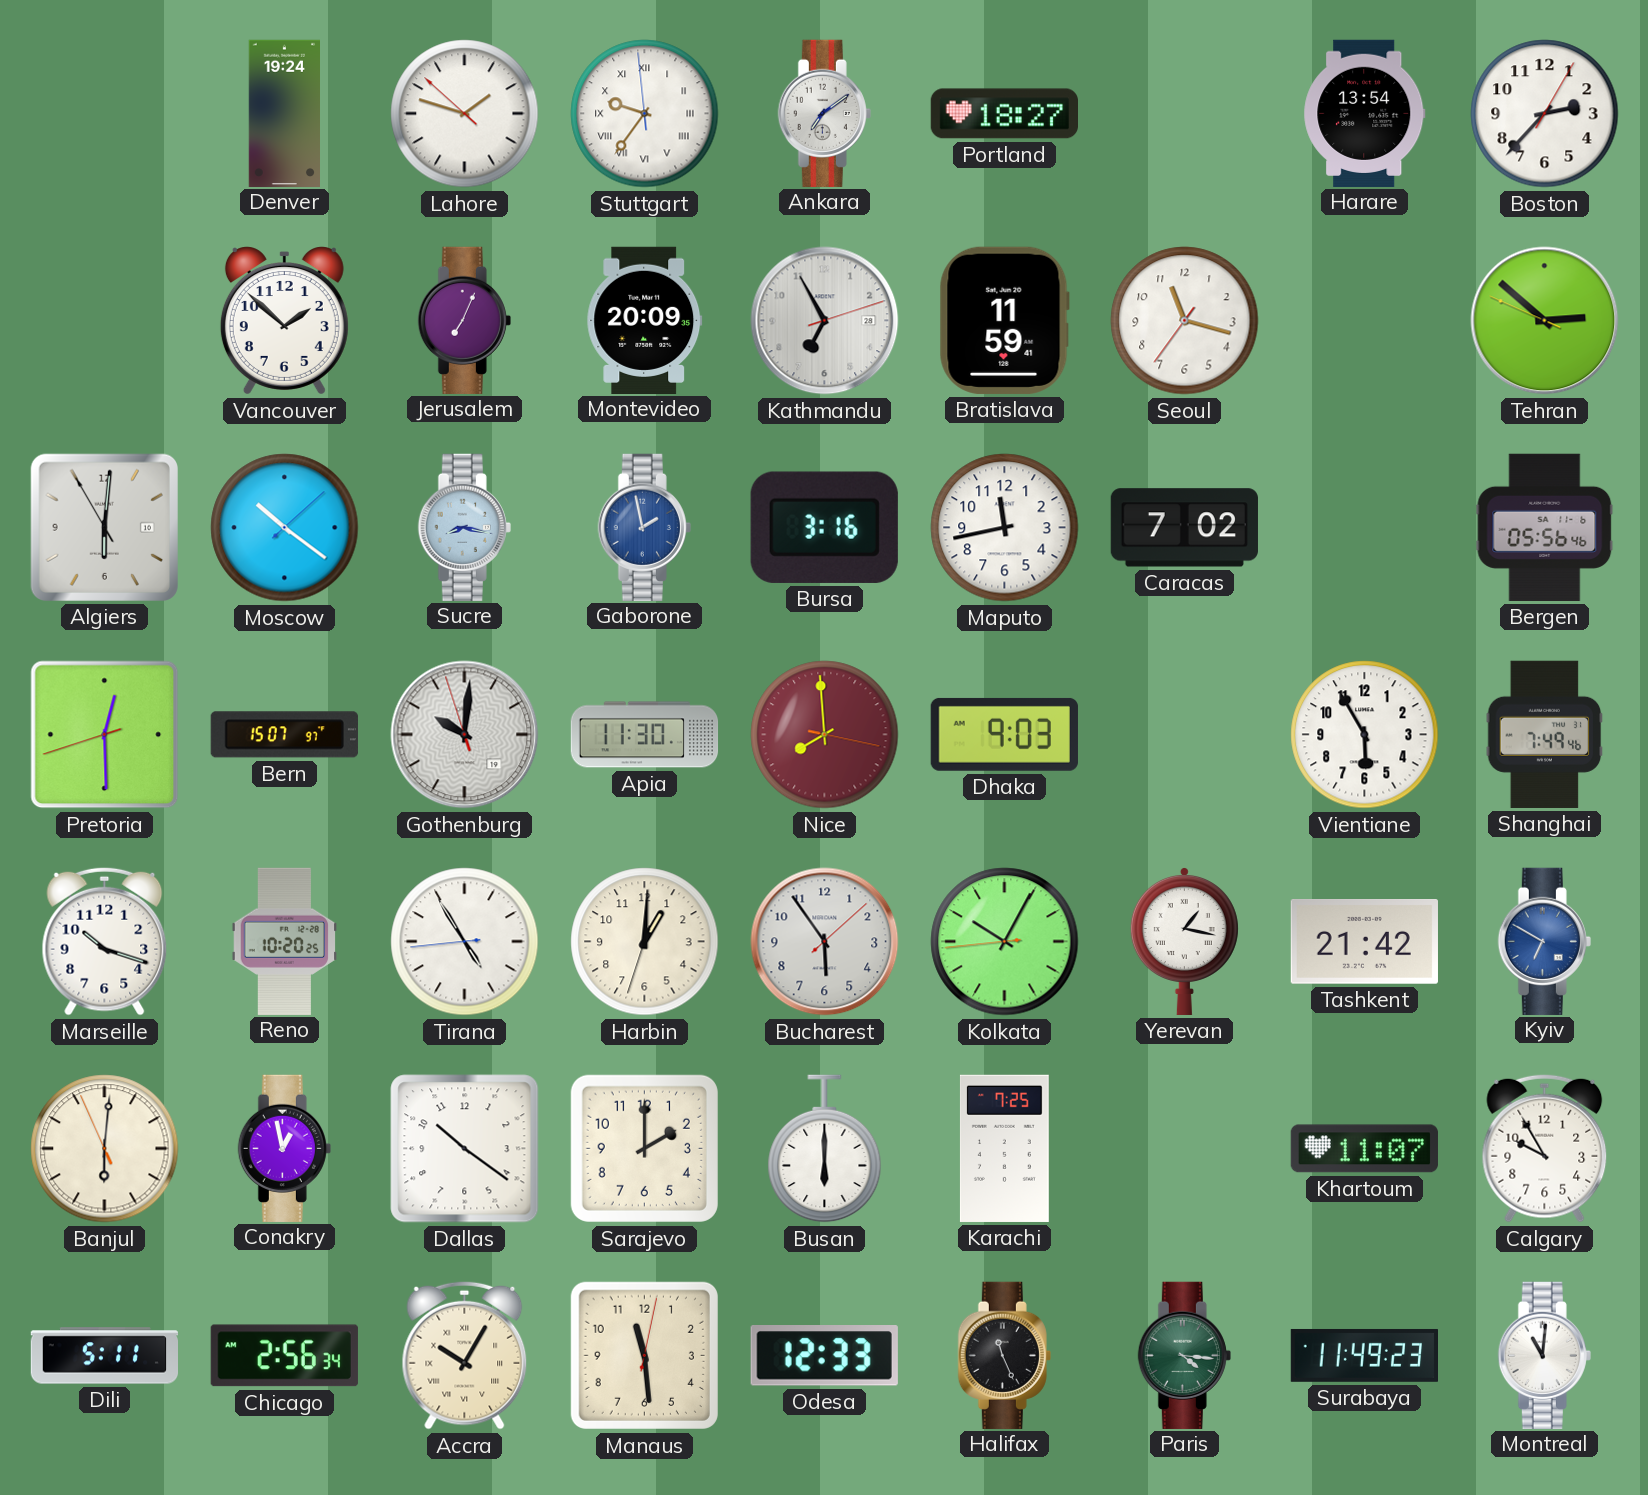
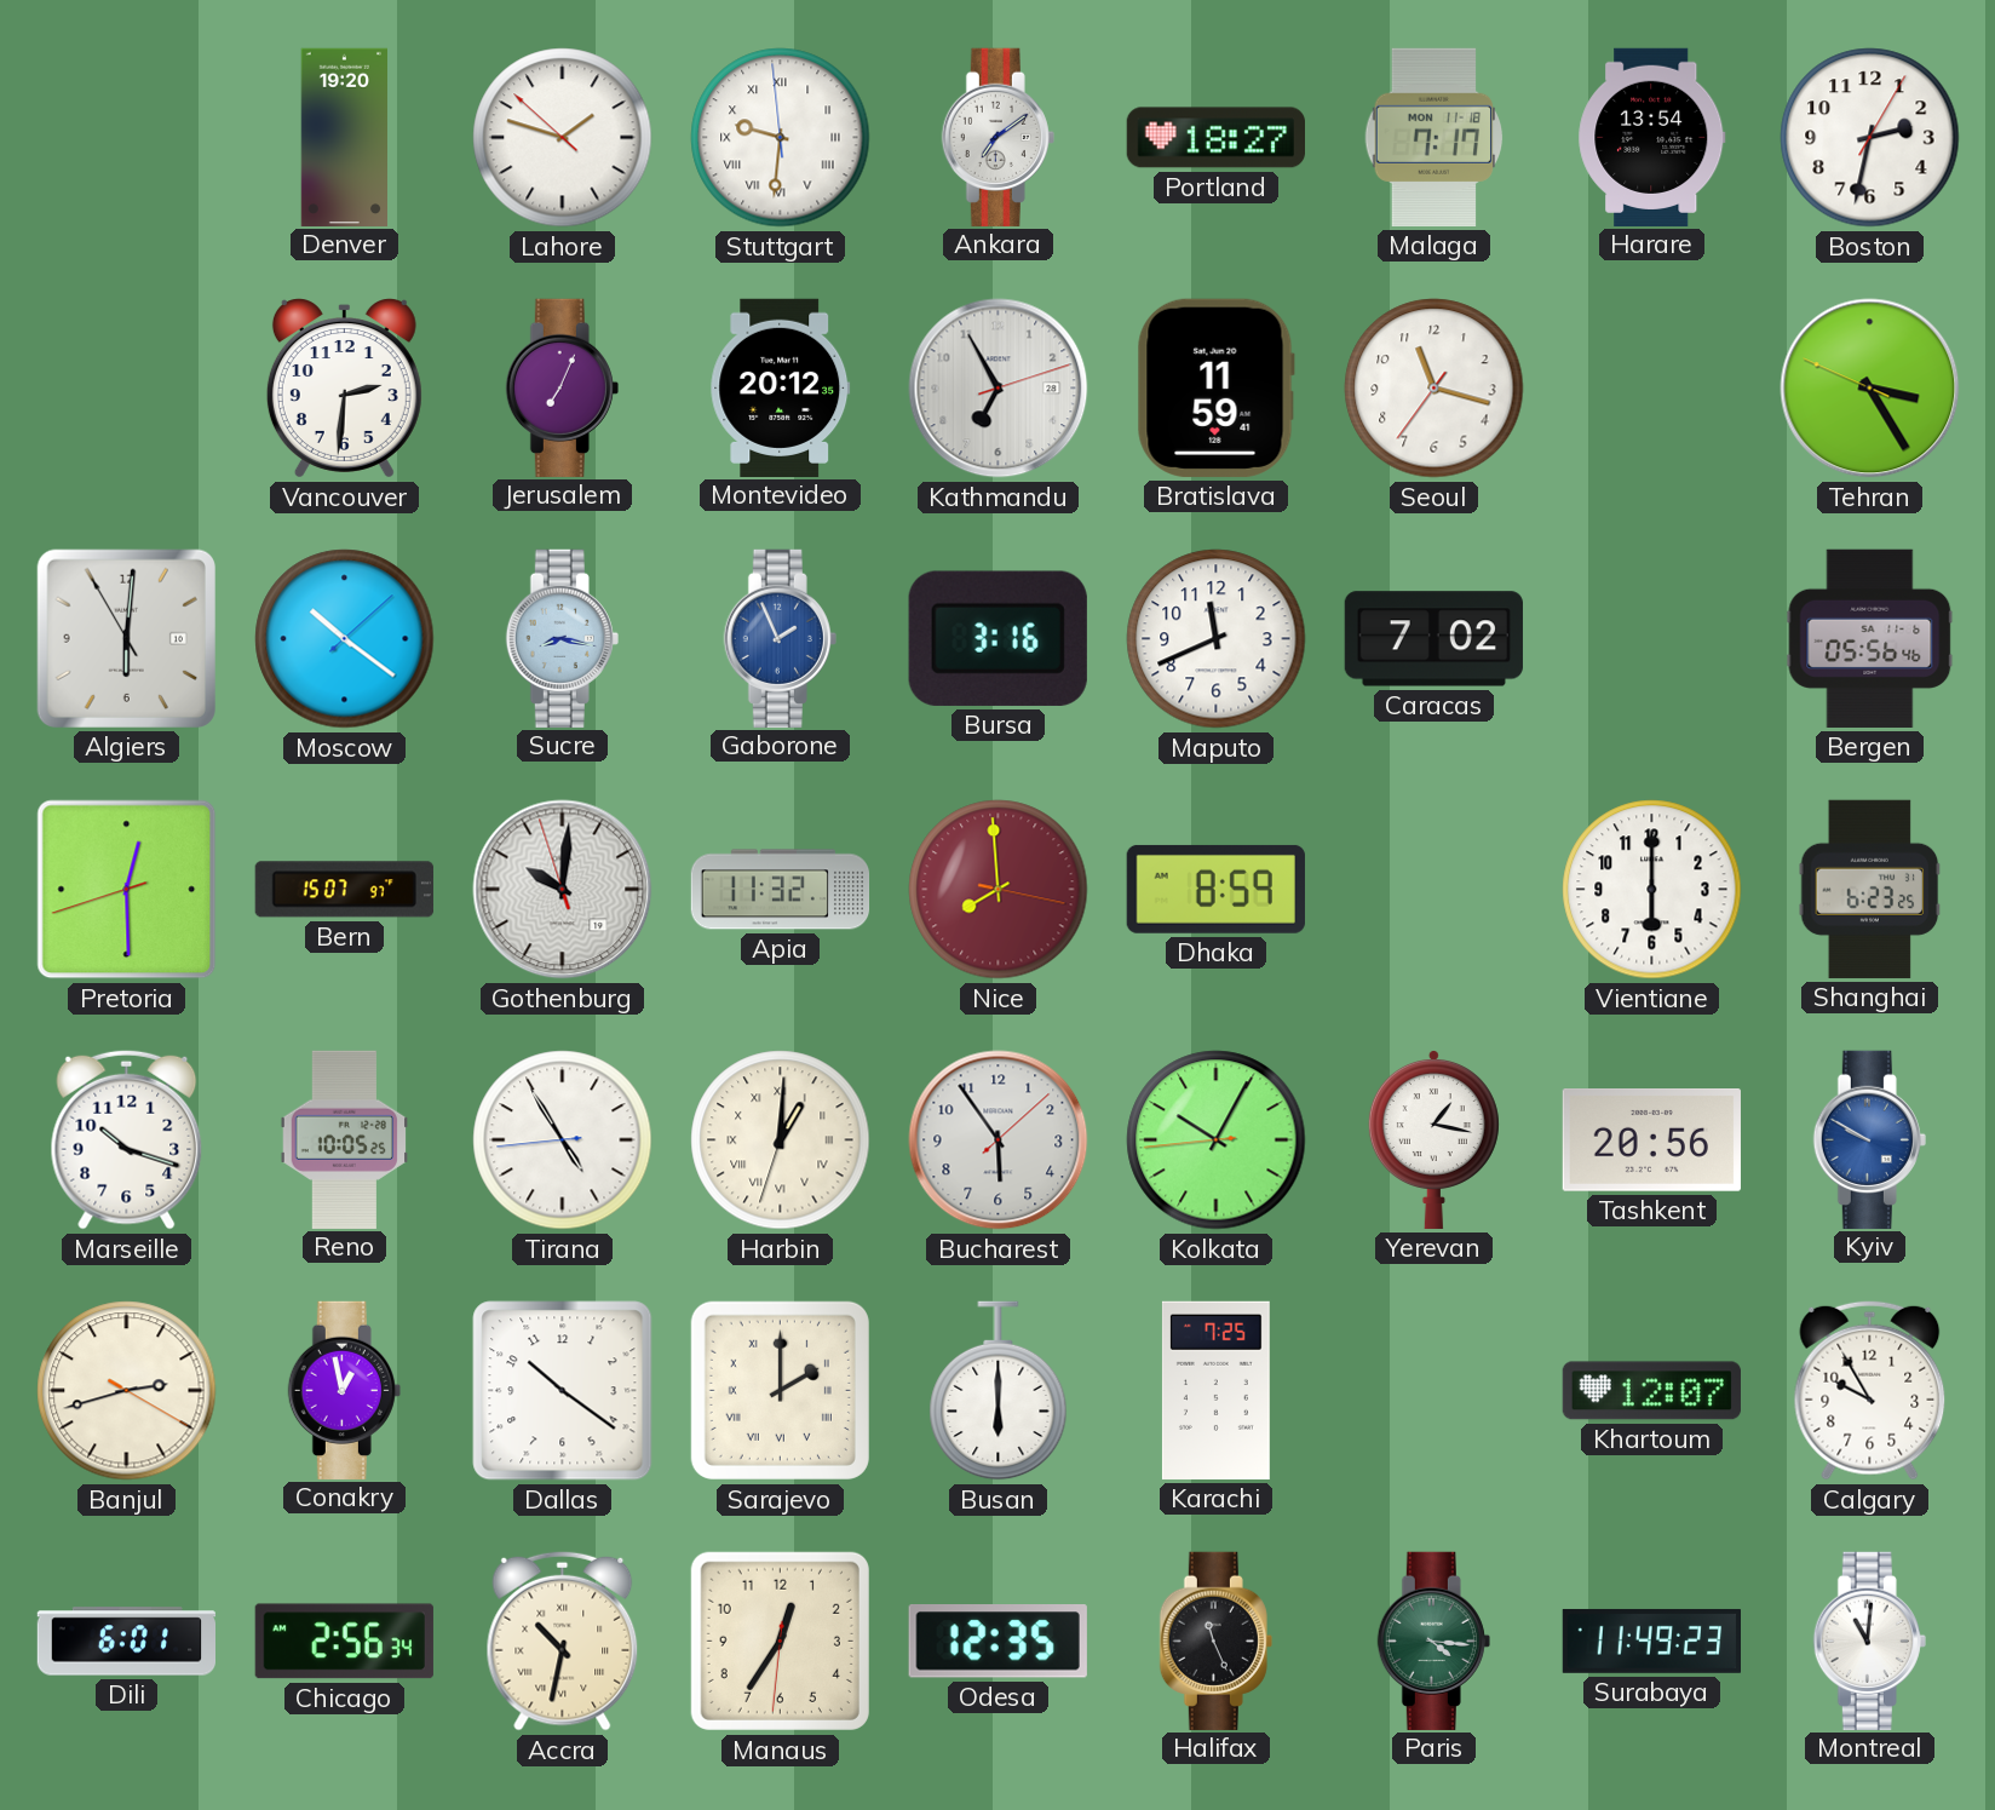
Denver: 19:24 -> 19:20 (344, 137)
Stuttgart: 9:35 -> 9:30 (781, 138)
Malaga: none -> 7:17 (1435, 137)
Boston: 2:37 -> 2:32 (1870, 138)
Vancouver: 1:52 -> 2:31 (344, 389)
Montevideo: 20:09 -> 20:12 (781, 387)
Tehran: 2:51 -> 3:24 (1870, 389)
Gaborone: 1:58 -> 1:56 (780, 638)
Maputo: 11:43 -> 11:41 (1217, 639)
Apia: 11:30 -> 11:32 (781, 890)
Dhaka: 9:03 -> 8:59 (1215, 889)
Vientiane: 5:55 -> 6:00 (1652, 890)
Shanghai: 7:49 -> 6:23 (1870, 889)
Reno: 10:20 -> 10:05 (345, 1139)
Harbin numerals: Arabic -> Roman (781, 1140)
Tashkent: 21:42 -> 20:56 (1651, 1140)
Kyiv: 6:50 -> 9:50 (1869, 1139)
Banjul: 6:00 -> 2:42 (127, 1391)
Sarajevo numerals: Arabic -> Roman (780, 1390)
Khartoum: 11:07 -> 12:07 (1651, 1391)
Dili: 5:11 -> 6:01 (126, 1642)
Accra: 10:05 -> 10:32 (563, 1641)
Manaus: 11:29 -> 12:35 (780, 1641)
Odesa: 12:33 -> 12:35 (997, 1641)
